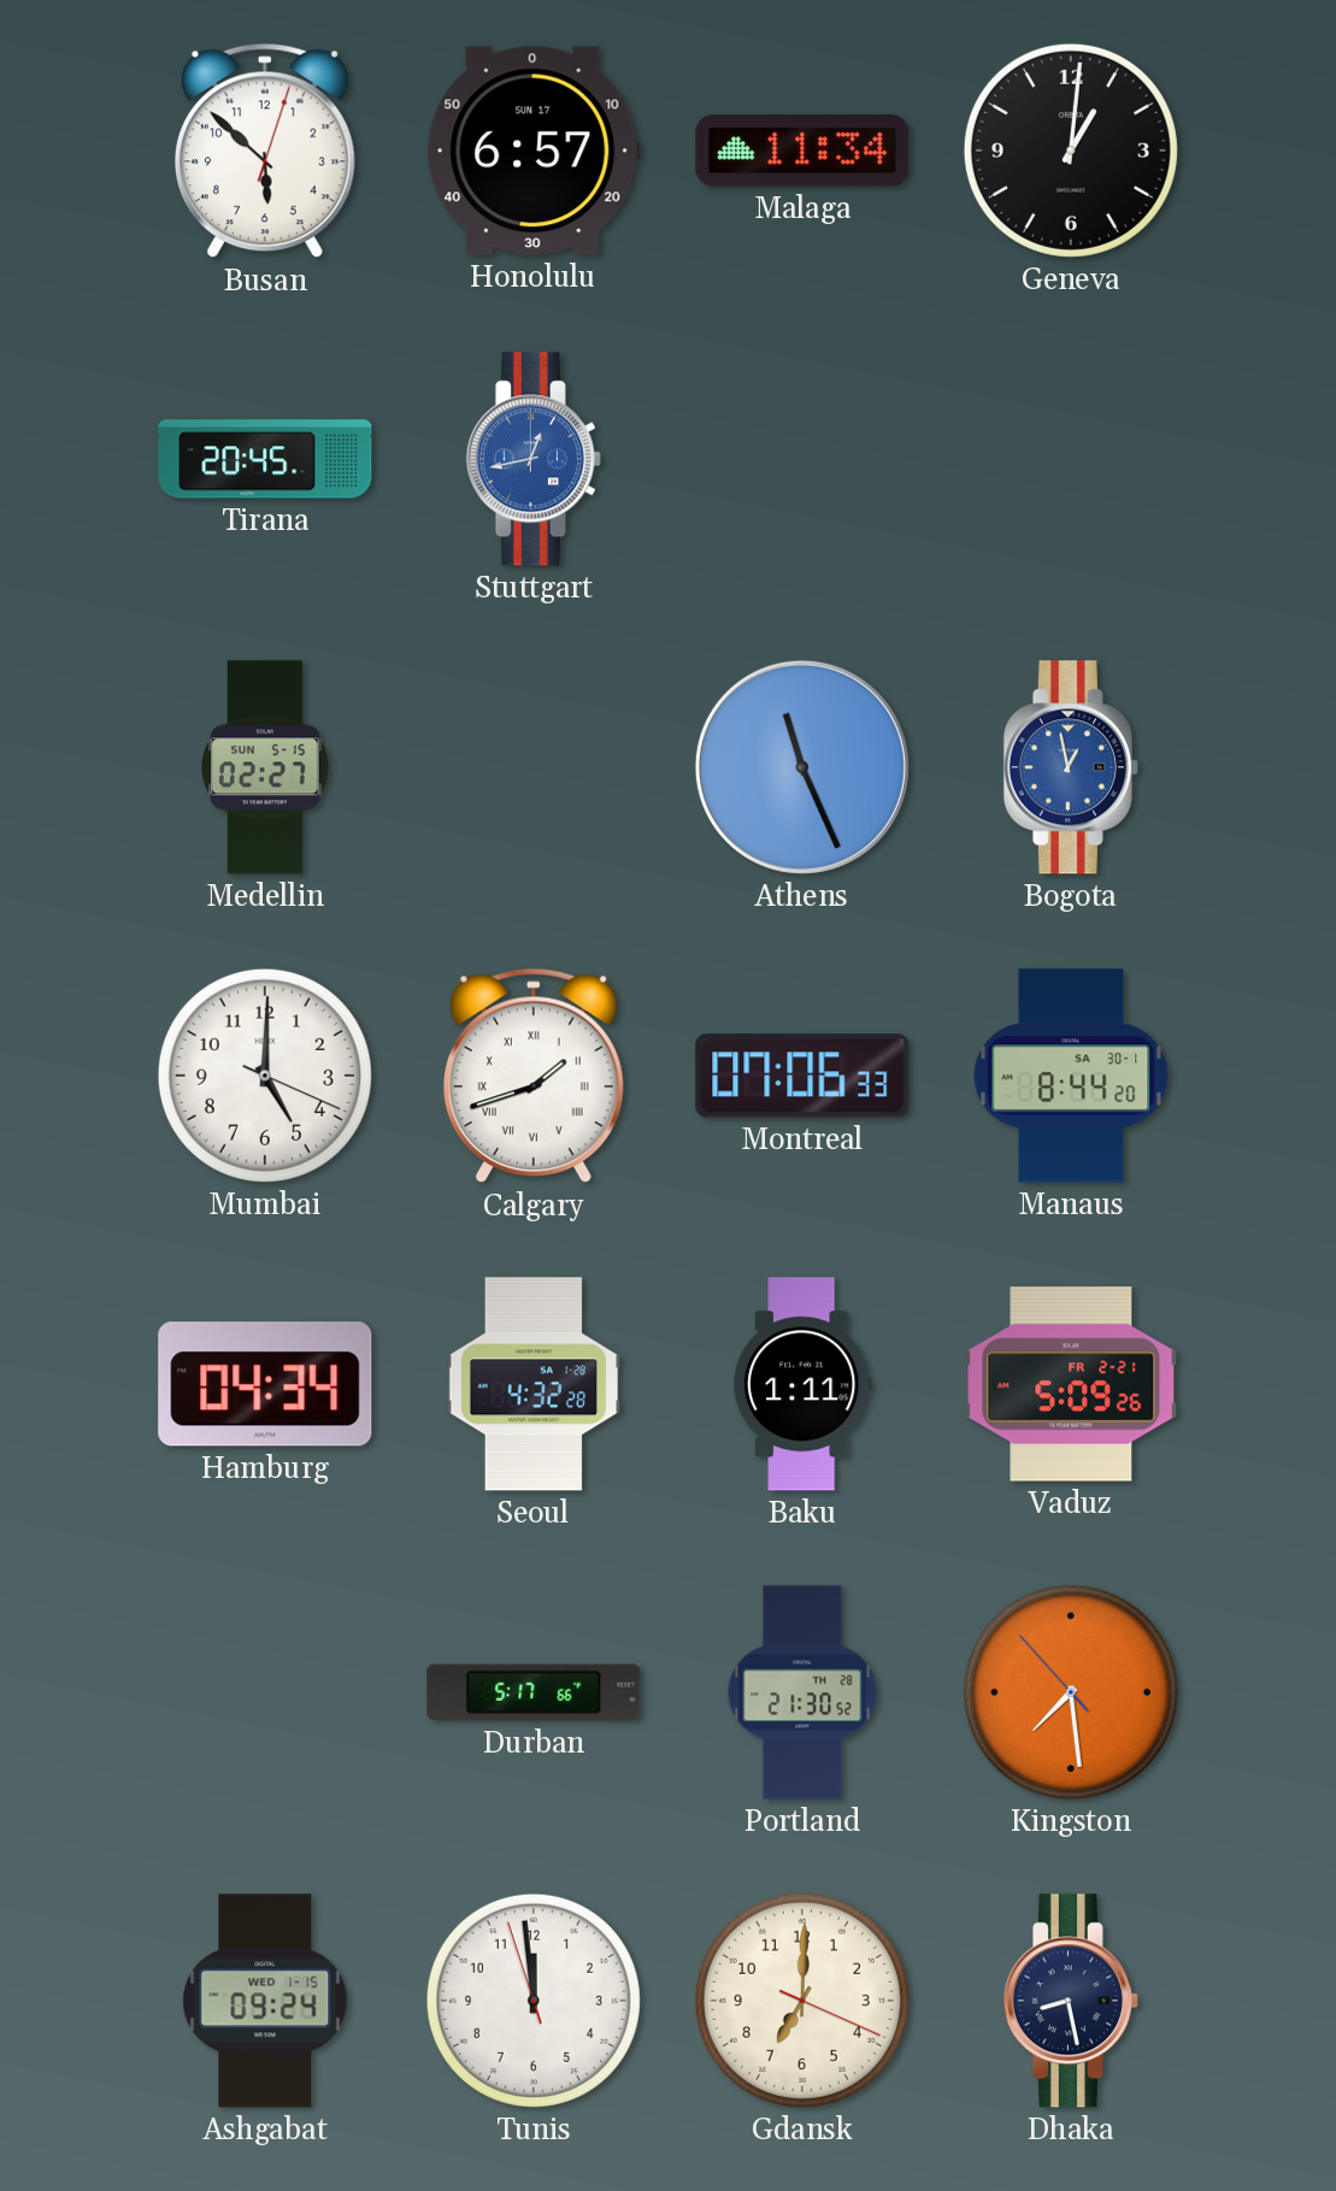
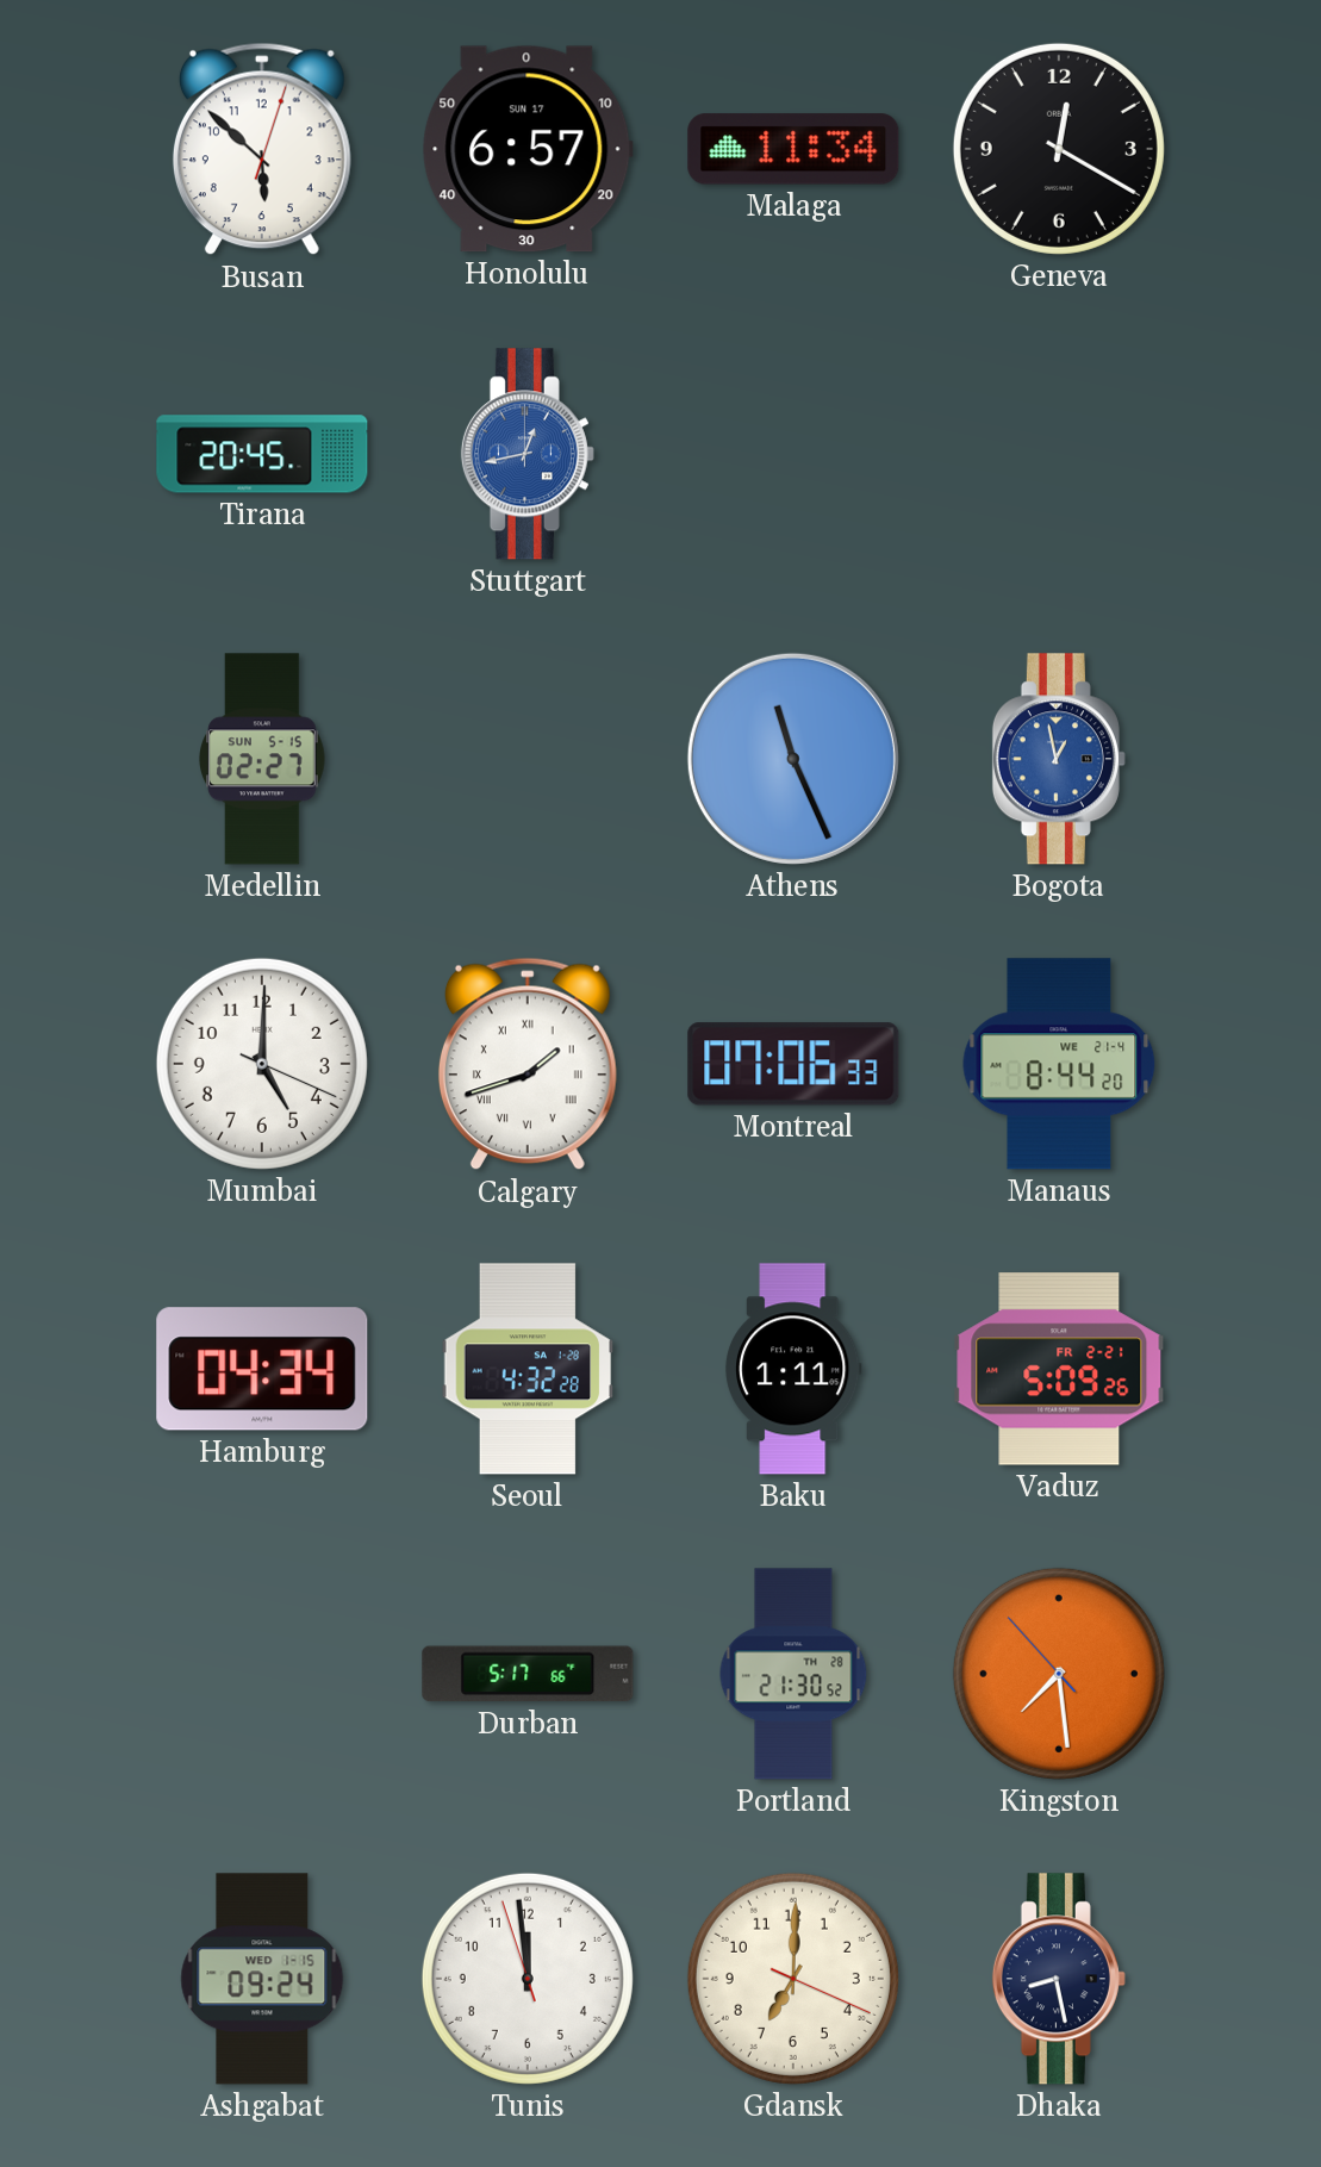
Geneva: 1:01 -> 12:20 (1059, 149)
Manaus date: SA 30-1 -> WE 21-4 (1059, 1064)
